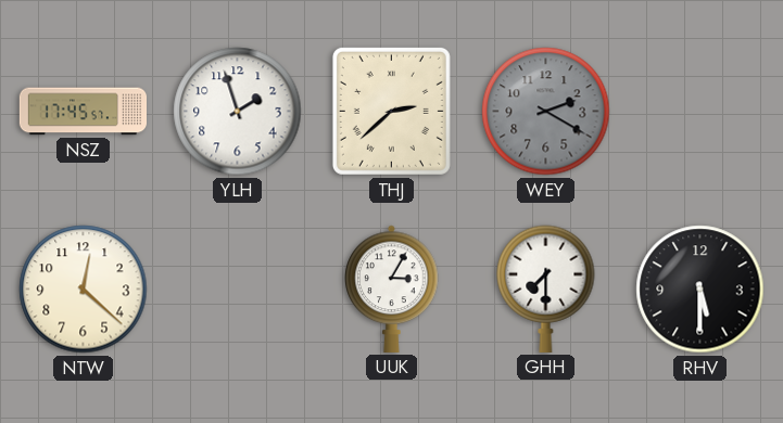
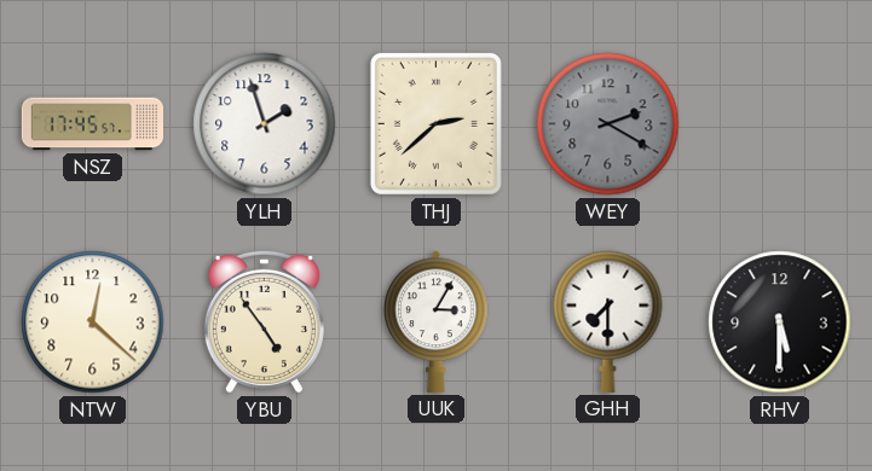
YBU: none -> 4:54 (264, 321)
